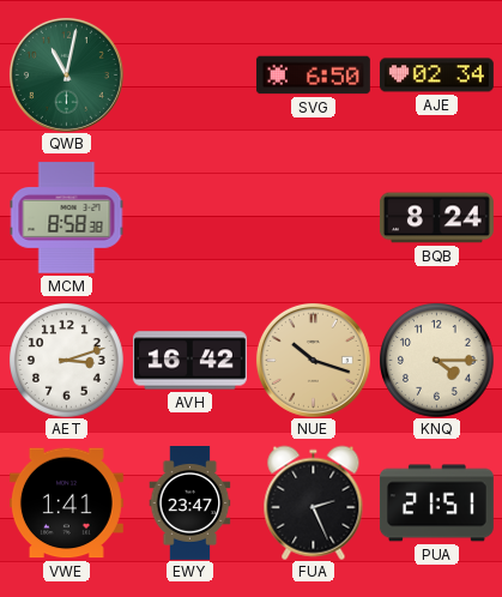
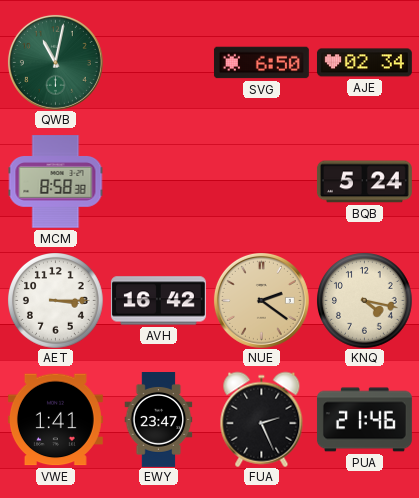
BQB: 8:24 -> 5:24 (364, 182)
AET: 3:12 -> 3:15 (56, 301)
NUE: 10:18 -> 2:21 (261, 300)
KNQ: 4:15 -> 4:17 (365, 301)
PUA: 21:51 -> 21:46 (364, 420)
